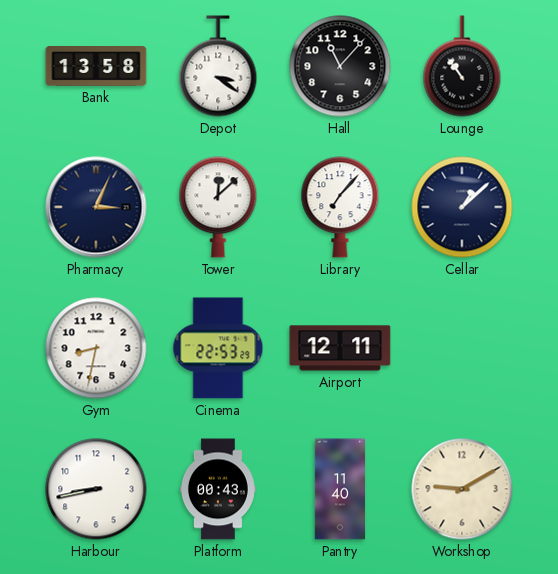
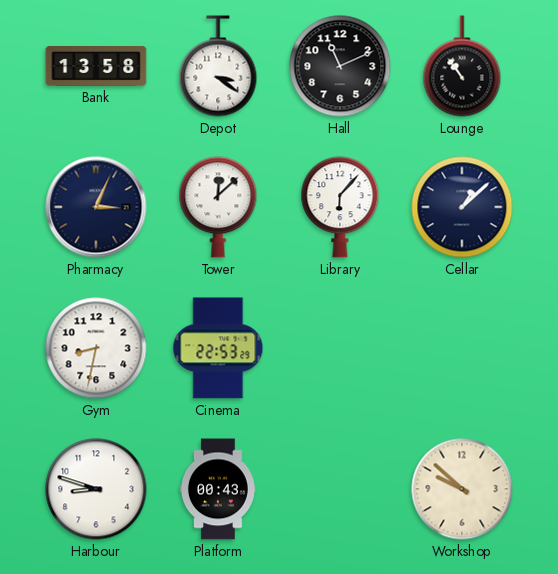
Hall: 11:07 -> 11:11 (340, 66)
Library: 7:07 -> 6:07 (340, 207)
Airport: 12:11 -> none (340, 348)
Harbour: 8:43 -> 8:48 (96, 489)
Pantry: 11:40 -> none (340, 489)
Workshop: 9:10 -> 9:52 (462, 489)
